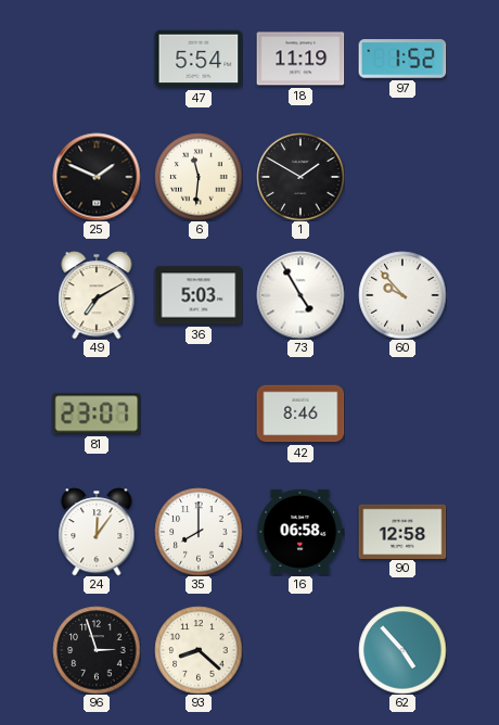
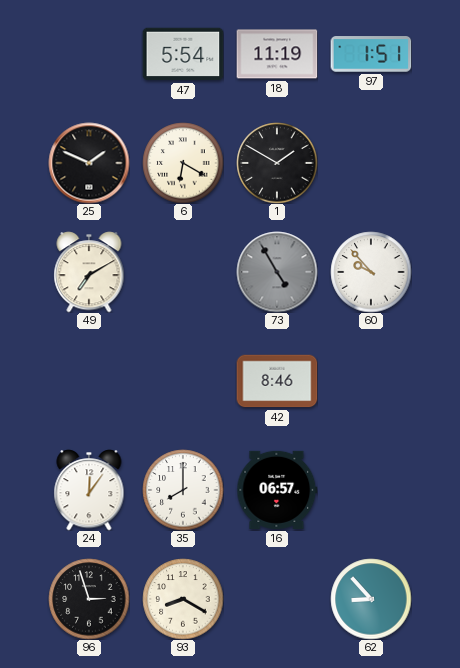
97: 1:52 -> 1:51 (371, 54)
6: 11:31 -> 6:20 (183, 163)
36: 5:03 -> none (199, 295)
73 dial: white -> grey (277, 272)
81: 23:07 -> none (97, 414)
16: 06:58 -> 06:57 (277, 490)
90: 12:58 -> none (402, 531)
93: 8:22 -> 8:20 (183, 599)
62: 4:53 -> 8:53 (371, 599)
